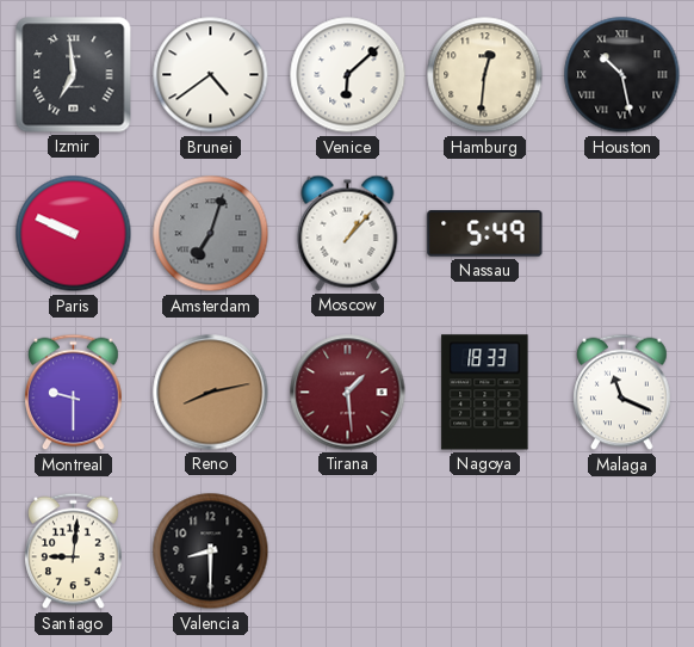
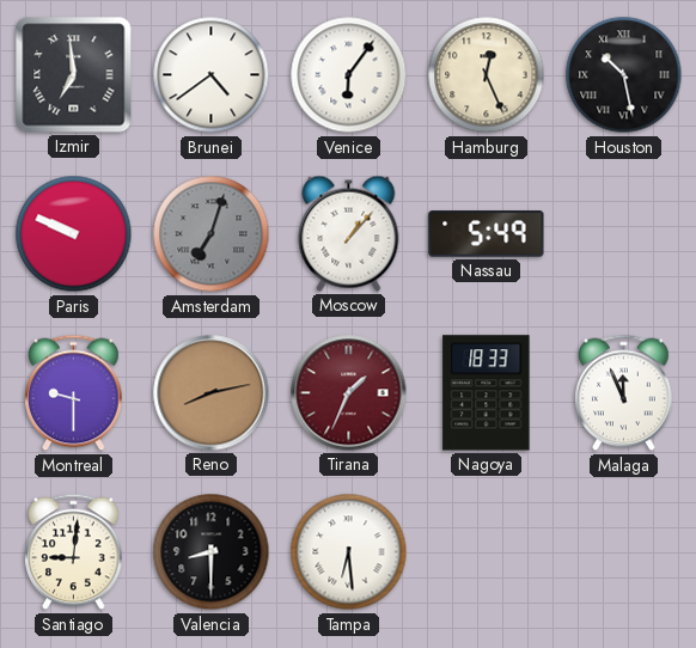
Venice: 6:08 -> 6:06 (349, 75)
Hamburg: 12:31 -> 12:26 (487, 75)
Tirana: 1:29 -> 1:34 (349, 393)
Malaga: 11:19 -> 11:56 (624, 393)
Tampa: none -> 6:29 (349, 552)
